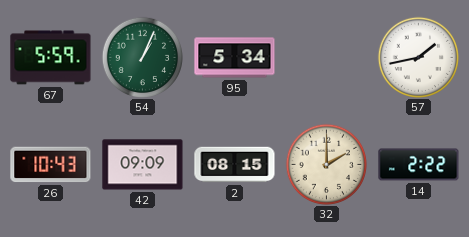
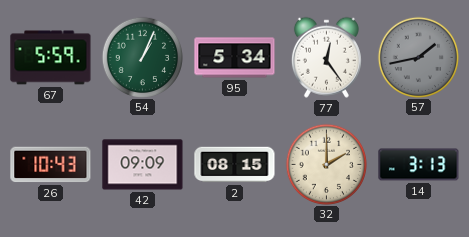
77: none -> 12:24 (326, 57)
57 dial: white -> grey (418, 57)
14: 2:22 -> 3:13 (419, 165)
